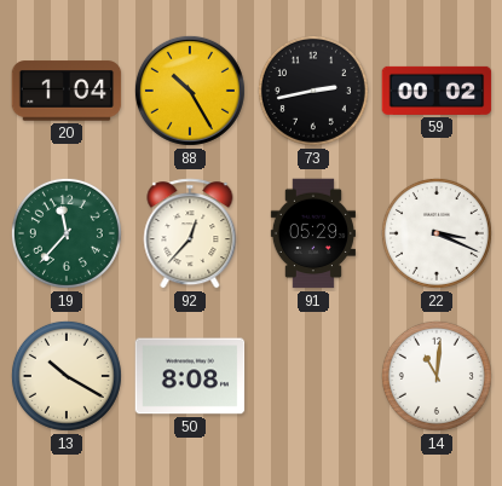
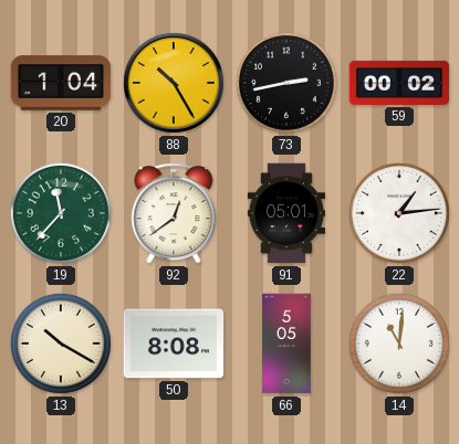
92: 12:37 -> 12:39 (174, 213)
91: 05:29 -> 05:01 (286, 213)
22: 3:19 -> 1:14 (399, 213)
66: none -> 5:05 (286, 343)
